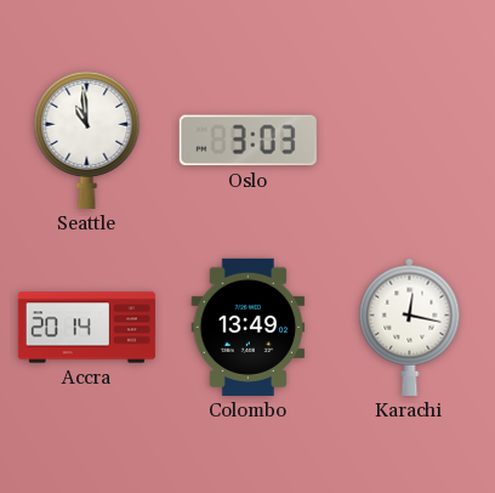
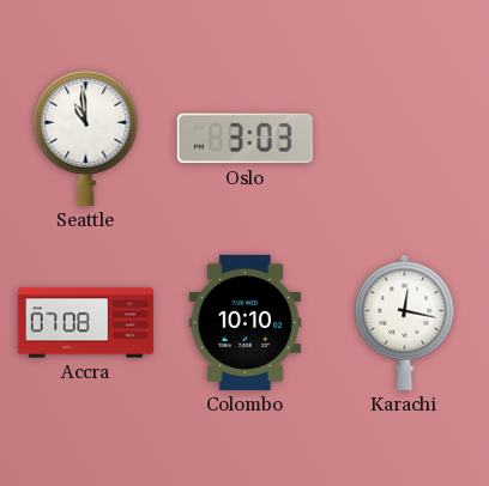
Accra: 20:14 -> 07:08 (85, 323)
Colombo: 13:49 -> 10:10 (246, 322)
